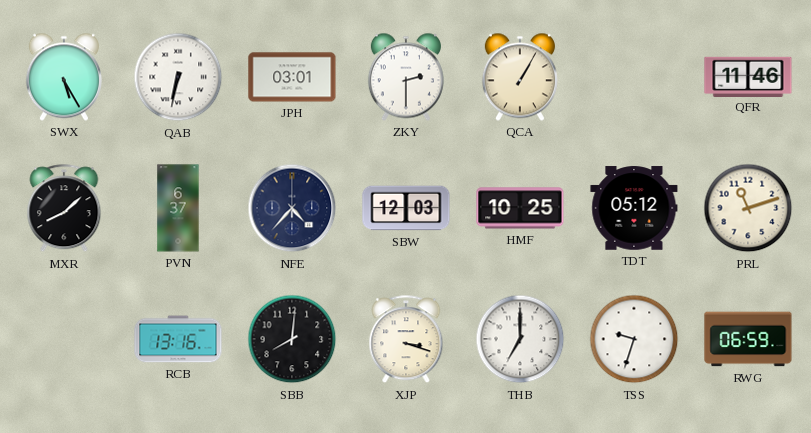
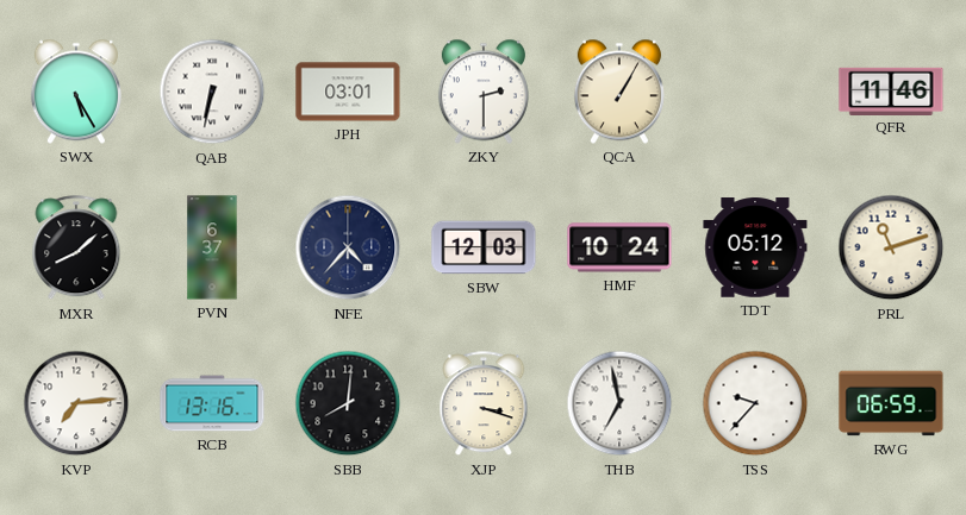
HMF: 10:25 -> 10:24 (619, 247)
KVP: none -> 7:14 (76, 403)
THB: 7:00 -> 6:58 (619, 403)
TSS: 9:33 -> 9:37 (755, 403)
